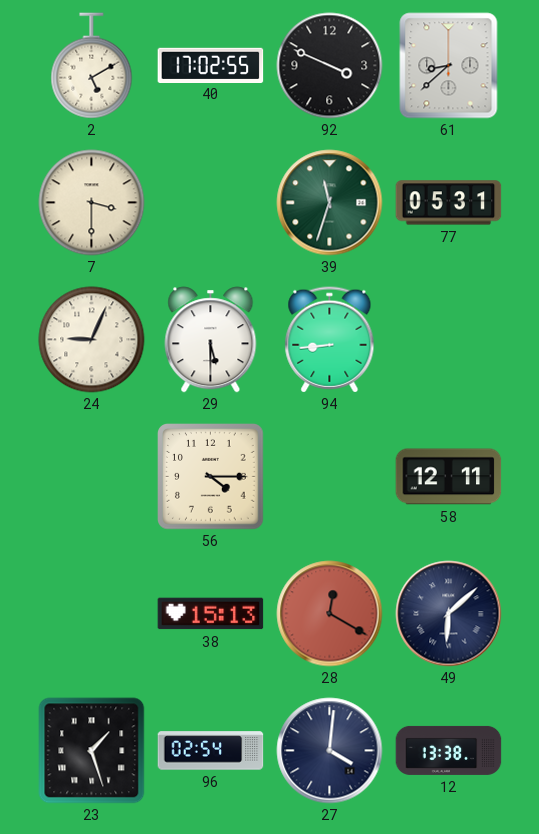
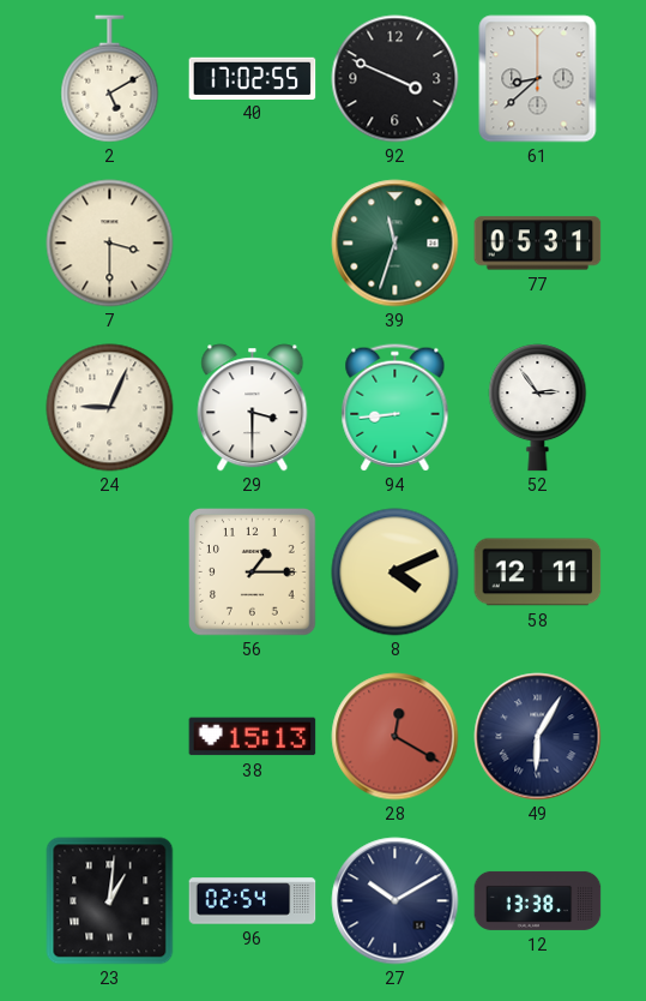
29: 5:30 -> 3:30 (253, 408)
52: none -> 2:54 (538, 408)
56: 4:15 -> 1:15 (253, 573)
8: none -> 4:11 (396, 573)
49: 6:08 -> 6:05 (538, 737)
23: 1:27 -> 1:01 (110, 901)
27: 4:01 -> 10:10 (396, 901)
